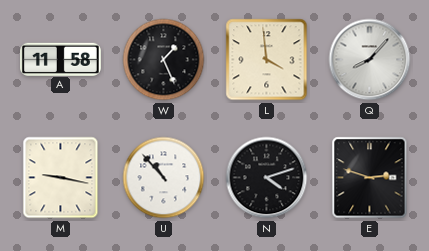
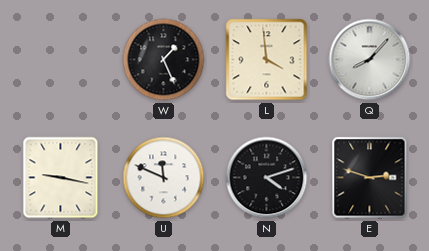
A: 11:58 -> none (61, 59)
U: 10:53 -> 11:49 (164, 178)
